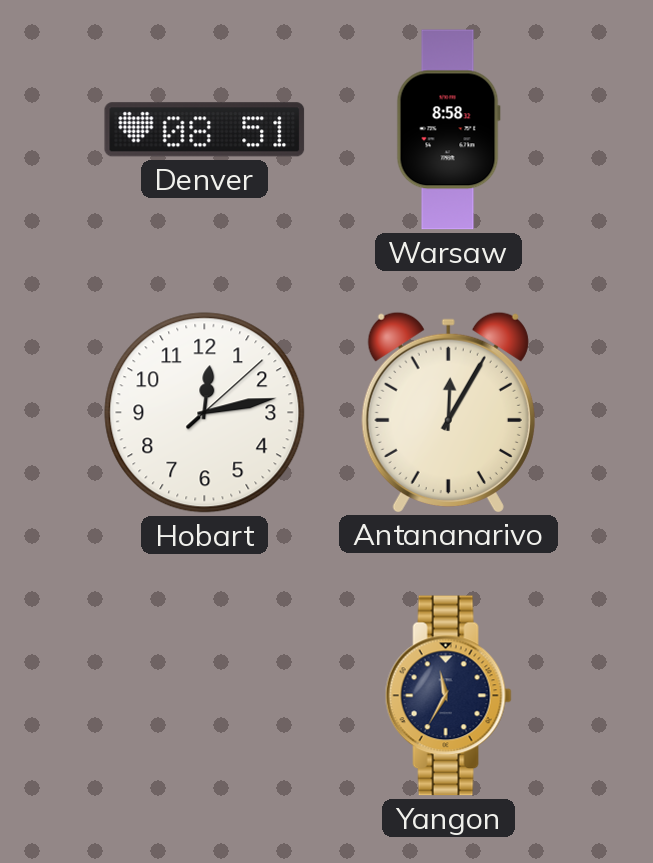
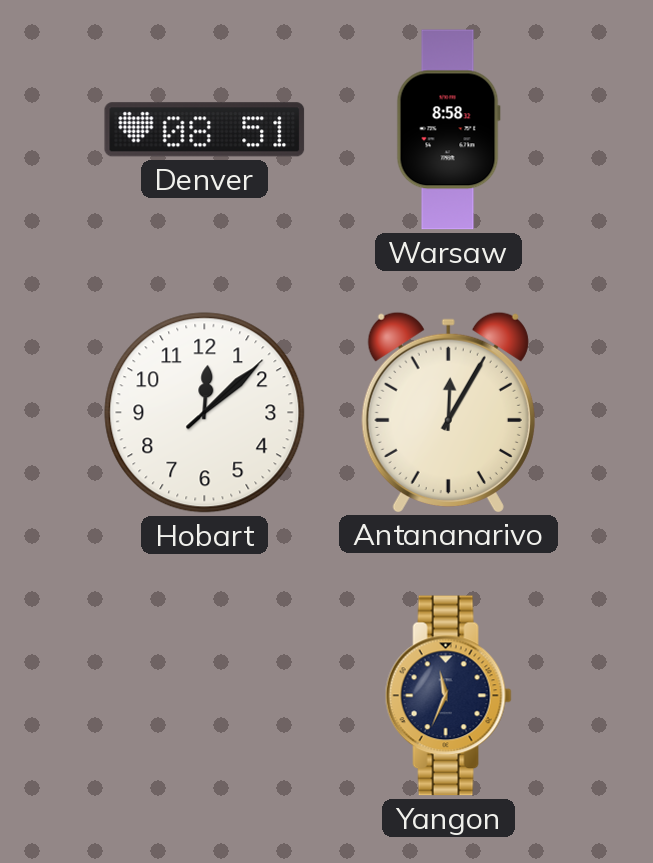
Hobart: 12:13 -> 12:08 (205, 413)
Yangon: 11:35 -> 11:34 (448, 696)
